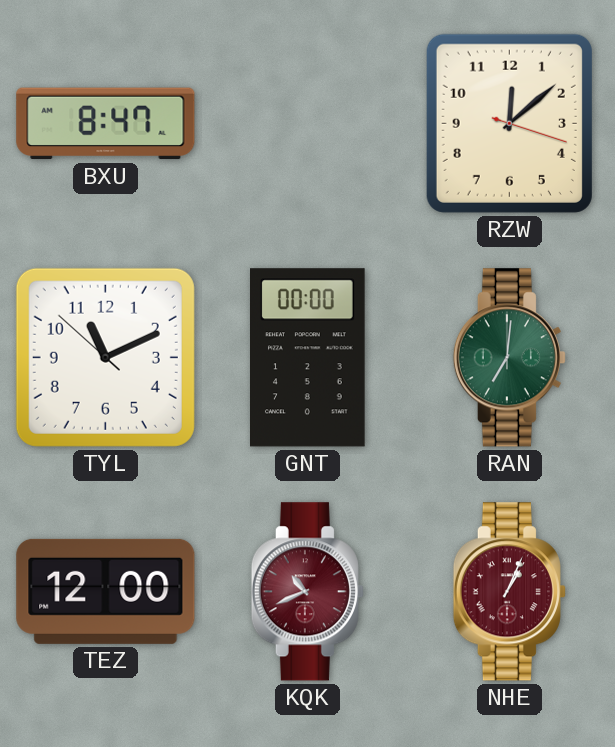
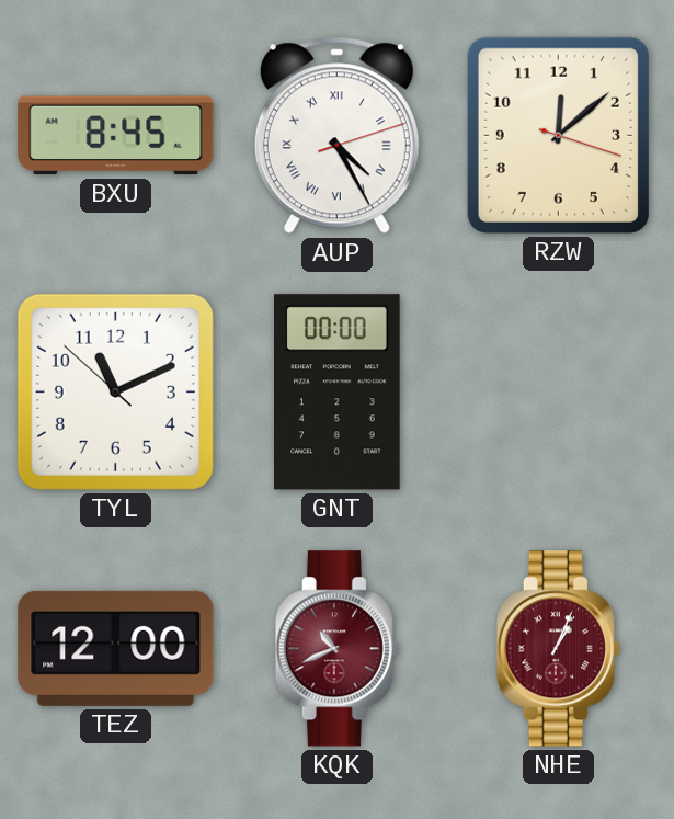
BXU: 8:47 -> 8:45 (116, 136)
AUP: none -> 4:25 (336, 136)
RAN: 7:01 -> none (509, 358)
